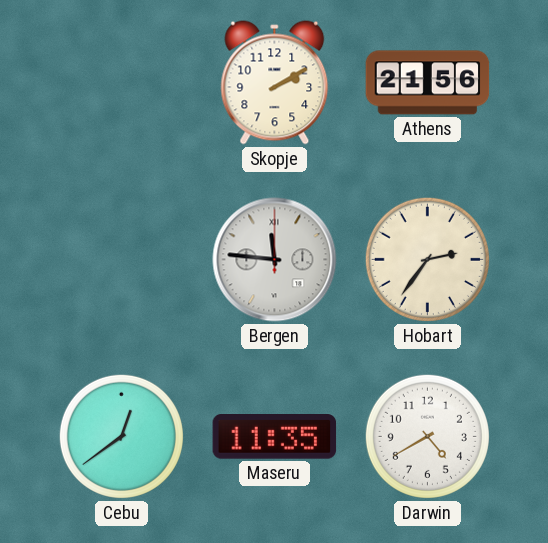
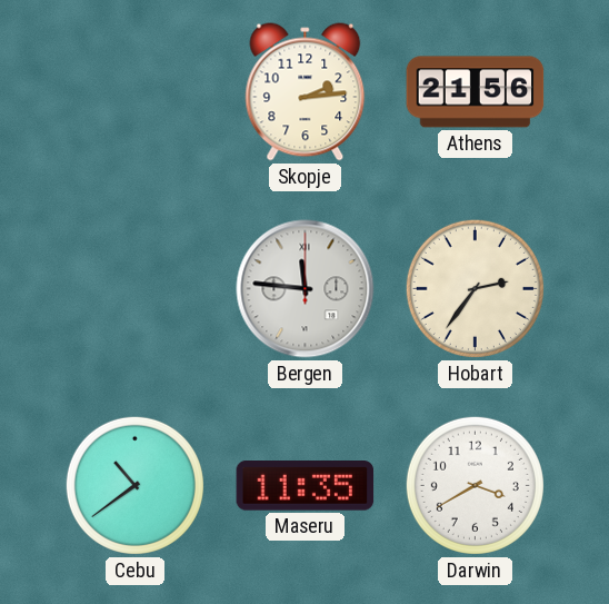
Skopje: 2:10 -> 2:14 (306, 92)
Cebu: 12:39 -> 10:39 (134, 485)
Darwin: 4:40 -> 3:40 (475, 485)
